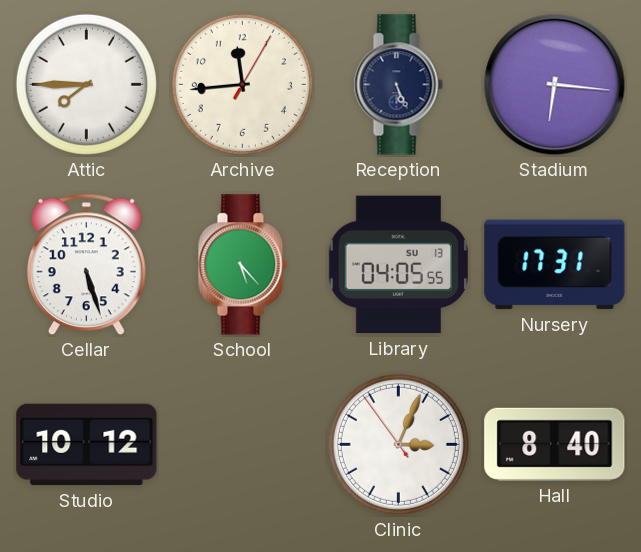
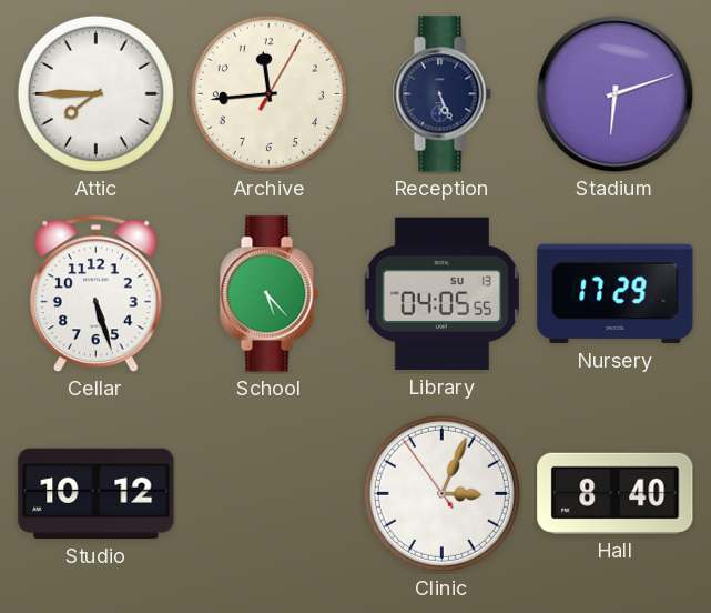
Stadium: 6:16 -> 6:12 (616, 94)
Nursery: 17:31 -> 17:29 (616, 294)
